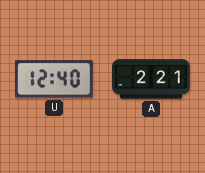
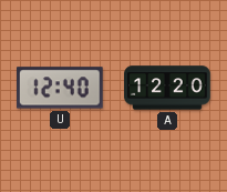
A: 2:21 -> 12:20 (167, 88)
